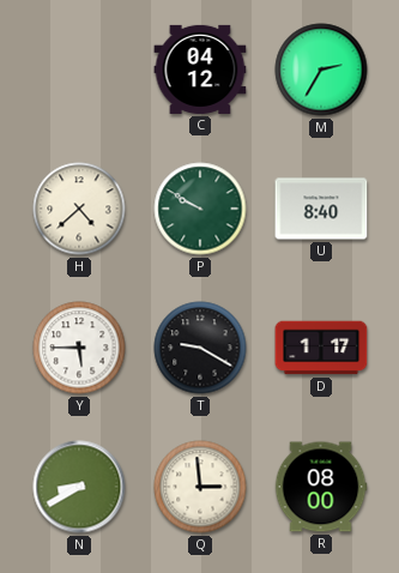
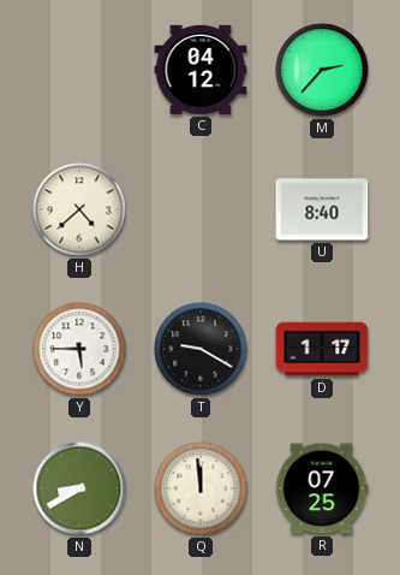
M: 2:35 -> 2:37 (322, 70)
P: 9:50 -> none (200, 209)
Q: 2:59 -> 11:59 (201, 488)
R: 08:00 -> 07:25 (322, 488)
